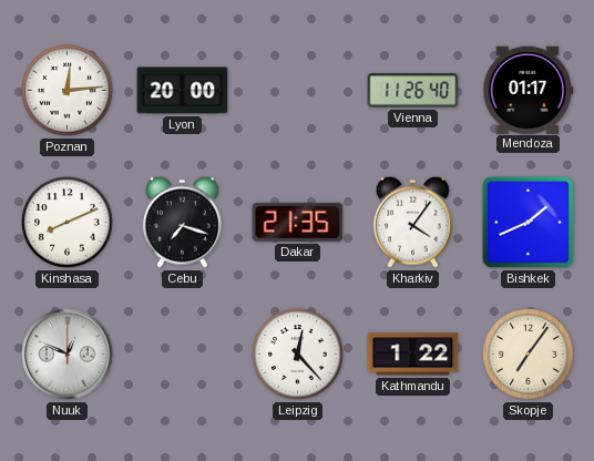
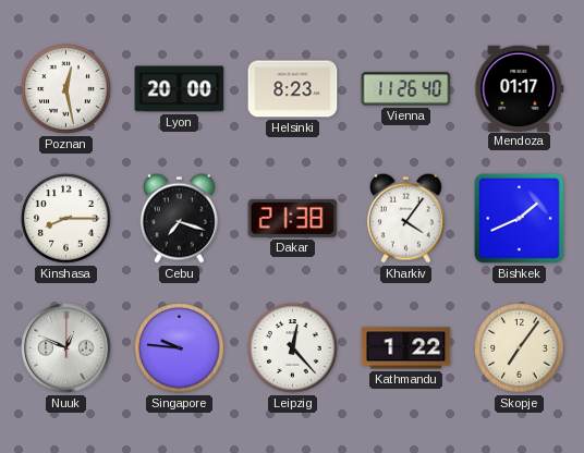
Poznan: 12:14 -> 12:28 (66, 89)
Helsinki: none -> 8:23 (293, 89)
Kinshasa: 8:11 -> 8:15 (66, 219)
Dakar: 21:35 -> 21:38 (293, 218)
Singapore: none -> 9:46 (180, 348)
